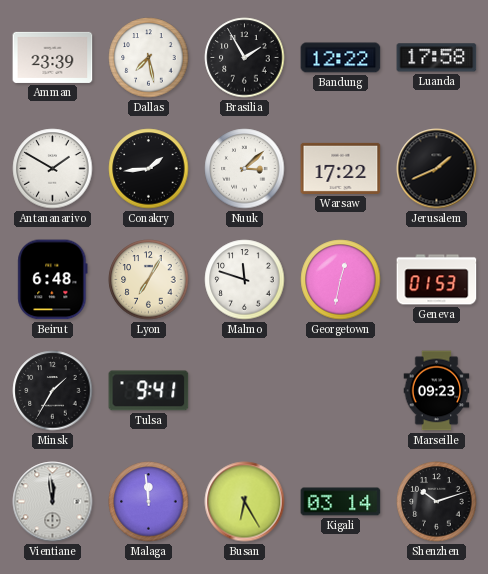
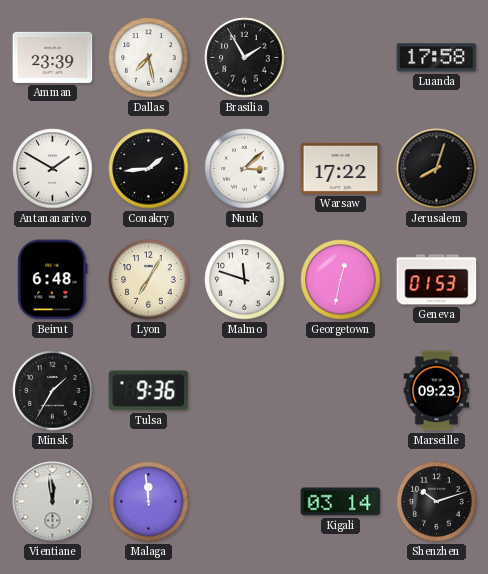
Bandung: 12:22 -> none (341, 58)
Jerusalem: 1:41 -> 8:03 (437, 169)
Tulsa: 9:41 -> 9:36 (149, 391)
Busan: 6:25 -> none (245, 502)
